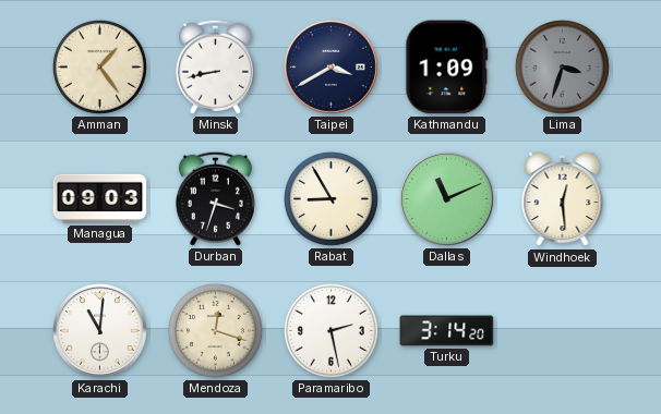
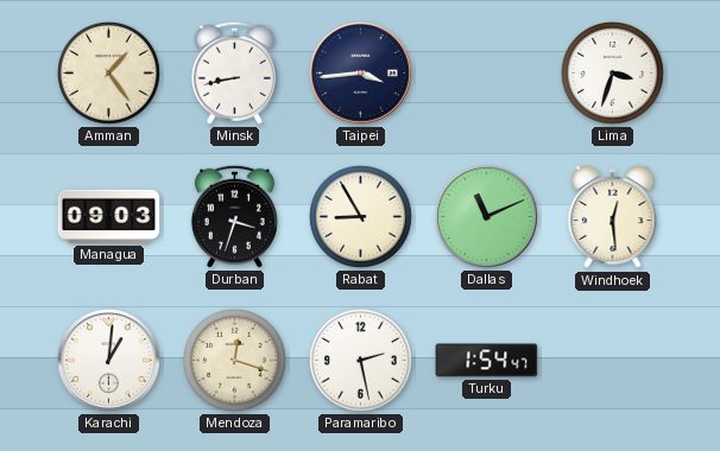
Taipei: 3:40 -> 3:44 (361, 74)
Kathmandu: 1:09 -> none (447, 68)
Lima dial: grey -> white (612, 72)
Karachi: 11:01 -> 1:01 (109, 361)
Turku: 3:14 -> 1:54 (487, 361)
